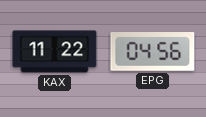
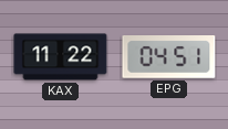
EPG: 04:56 -> 04:51 (169, 57)
